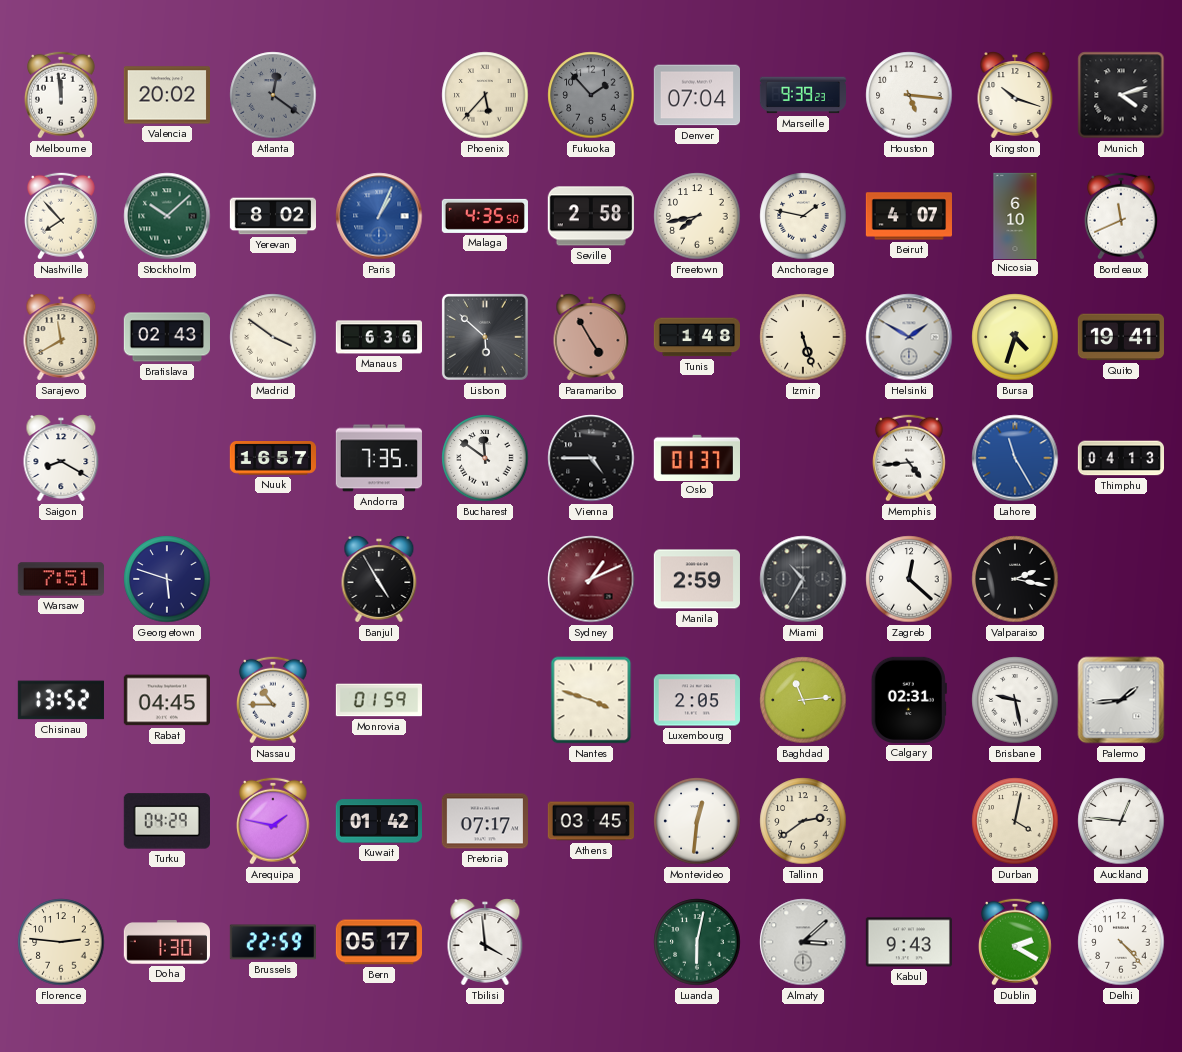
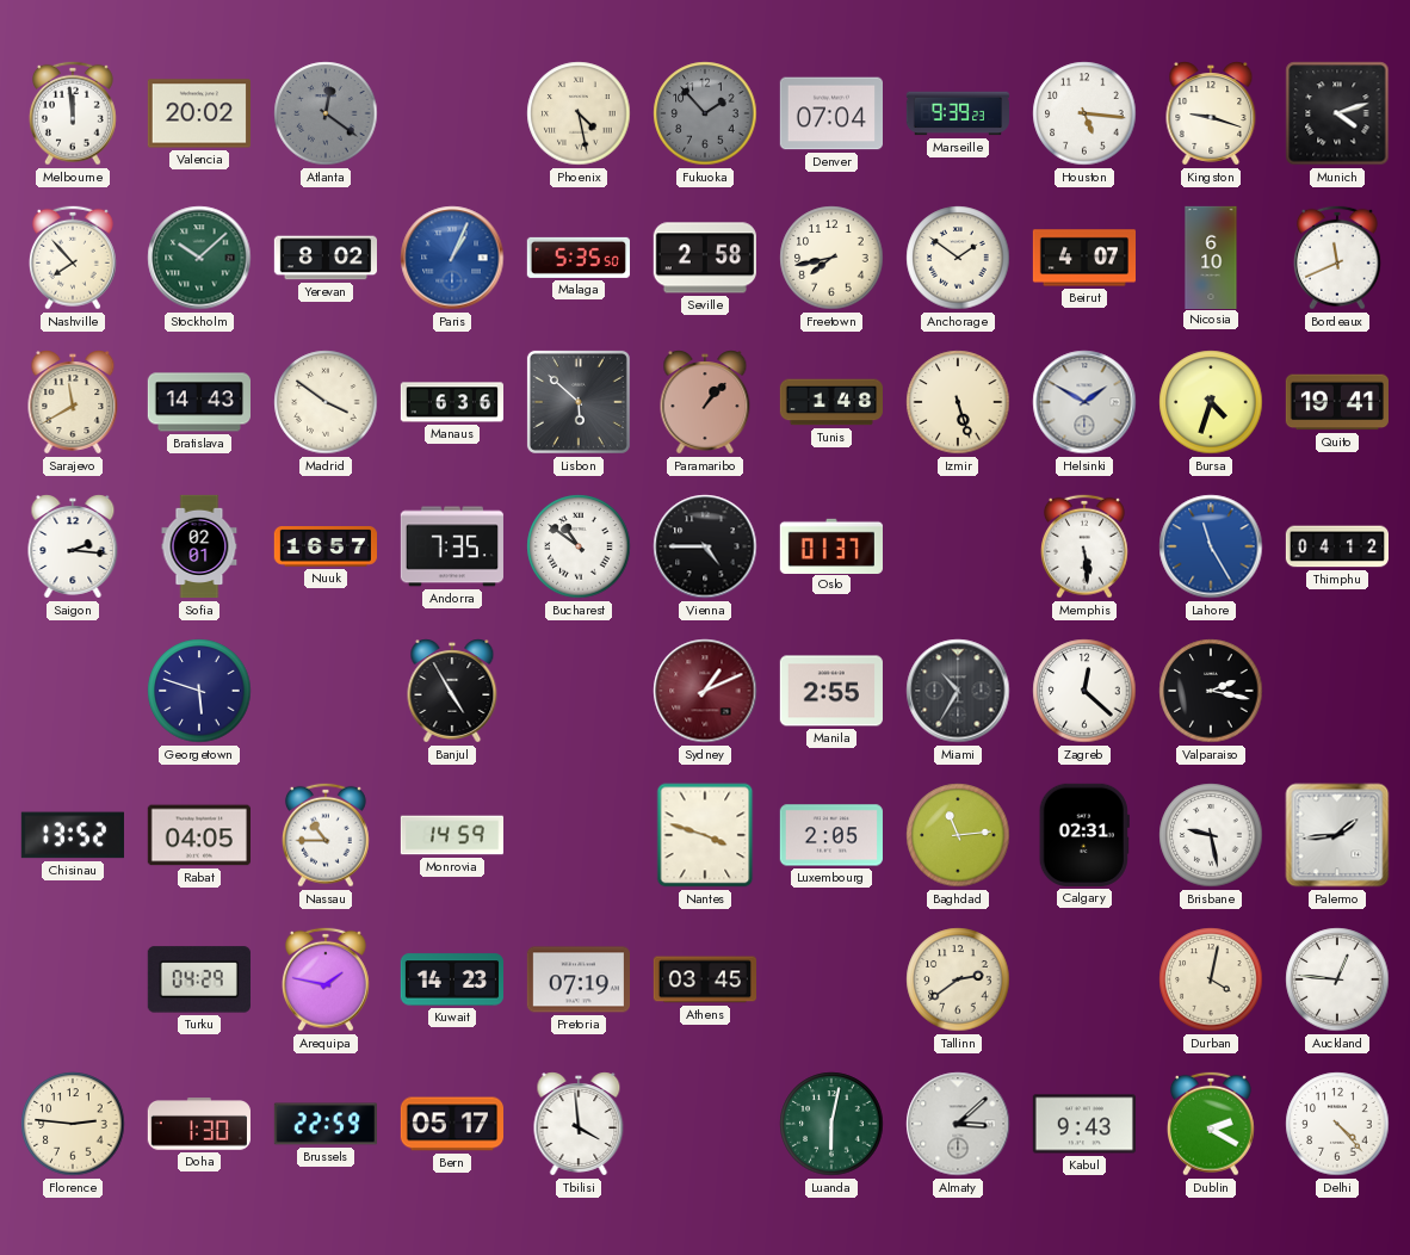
Phoenix: 5:37 -> 4:28 (579, 113)
Kingston: 10:18 -> 9:18 (1211, 113)
Malaga: 4:35 -> 5:35 (579, 258)
Anchorage: 1:47 -> 1:51 (958, 258)
Bratislava: 02:43 -> 14:43 (198, 402)
Paramaribo: 4:55 -> 1:07 (705, 402)
Saigon: 8:20 -> 2:16 (73, 546)
Sofia: none -> 02:01 (199, 546)
Bucharest: 11:51 -> 10:51 (579, 546)
Memphis: 4:44 -> 5:29 (1084, 546)
Thimphu: 04:13 -> 04:12 (1336, 546)
Warsaw: 7:51 -> none (60, 579)
Manila: 2:59 -> 2:55 (831, 691)
Rabat: 04:45 -> 04:05 (198, 835)
Monrovia: 01:59 -> 14:59 (451, 835)
Kuwait: 01:42 -> 14:23 (451, 979)
Pretoria: 07:17 -> 07:19 (577, 979)
Montevideo: 12:31 -> none (697, 821)
